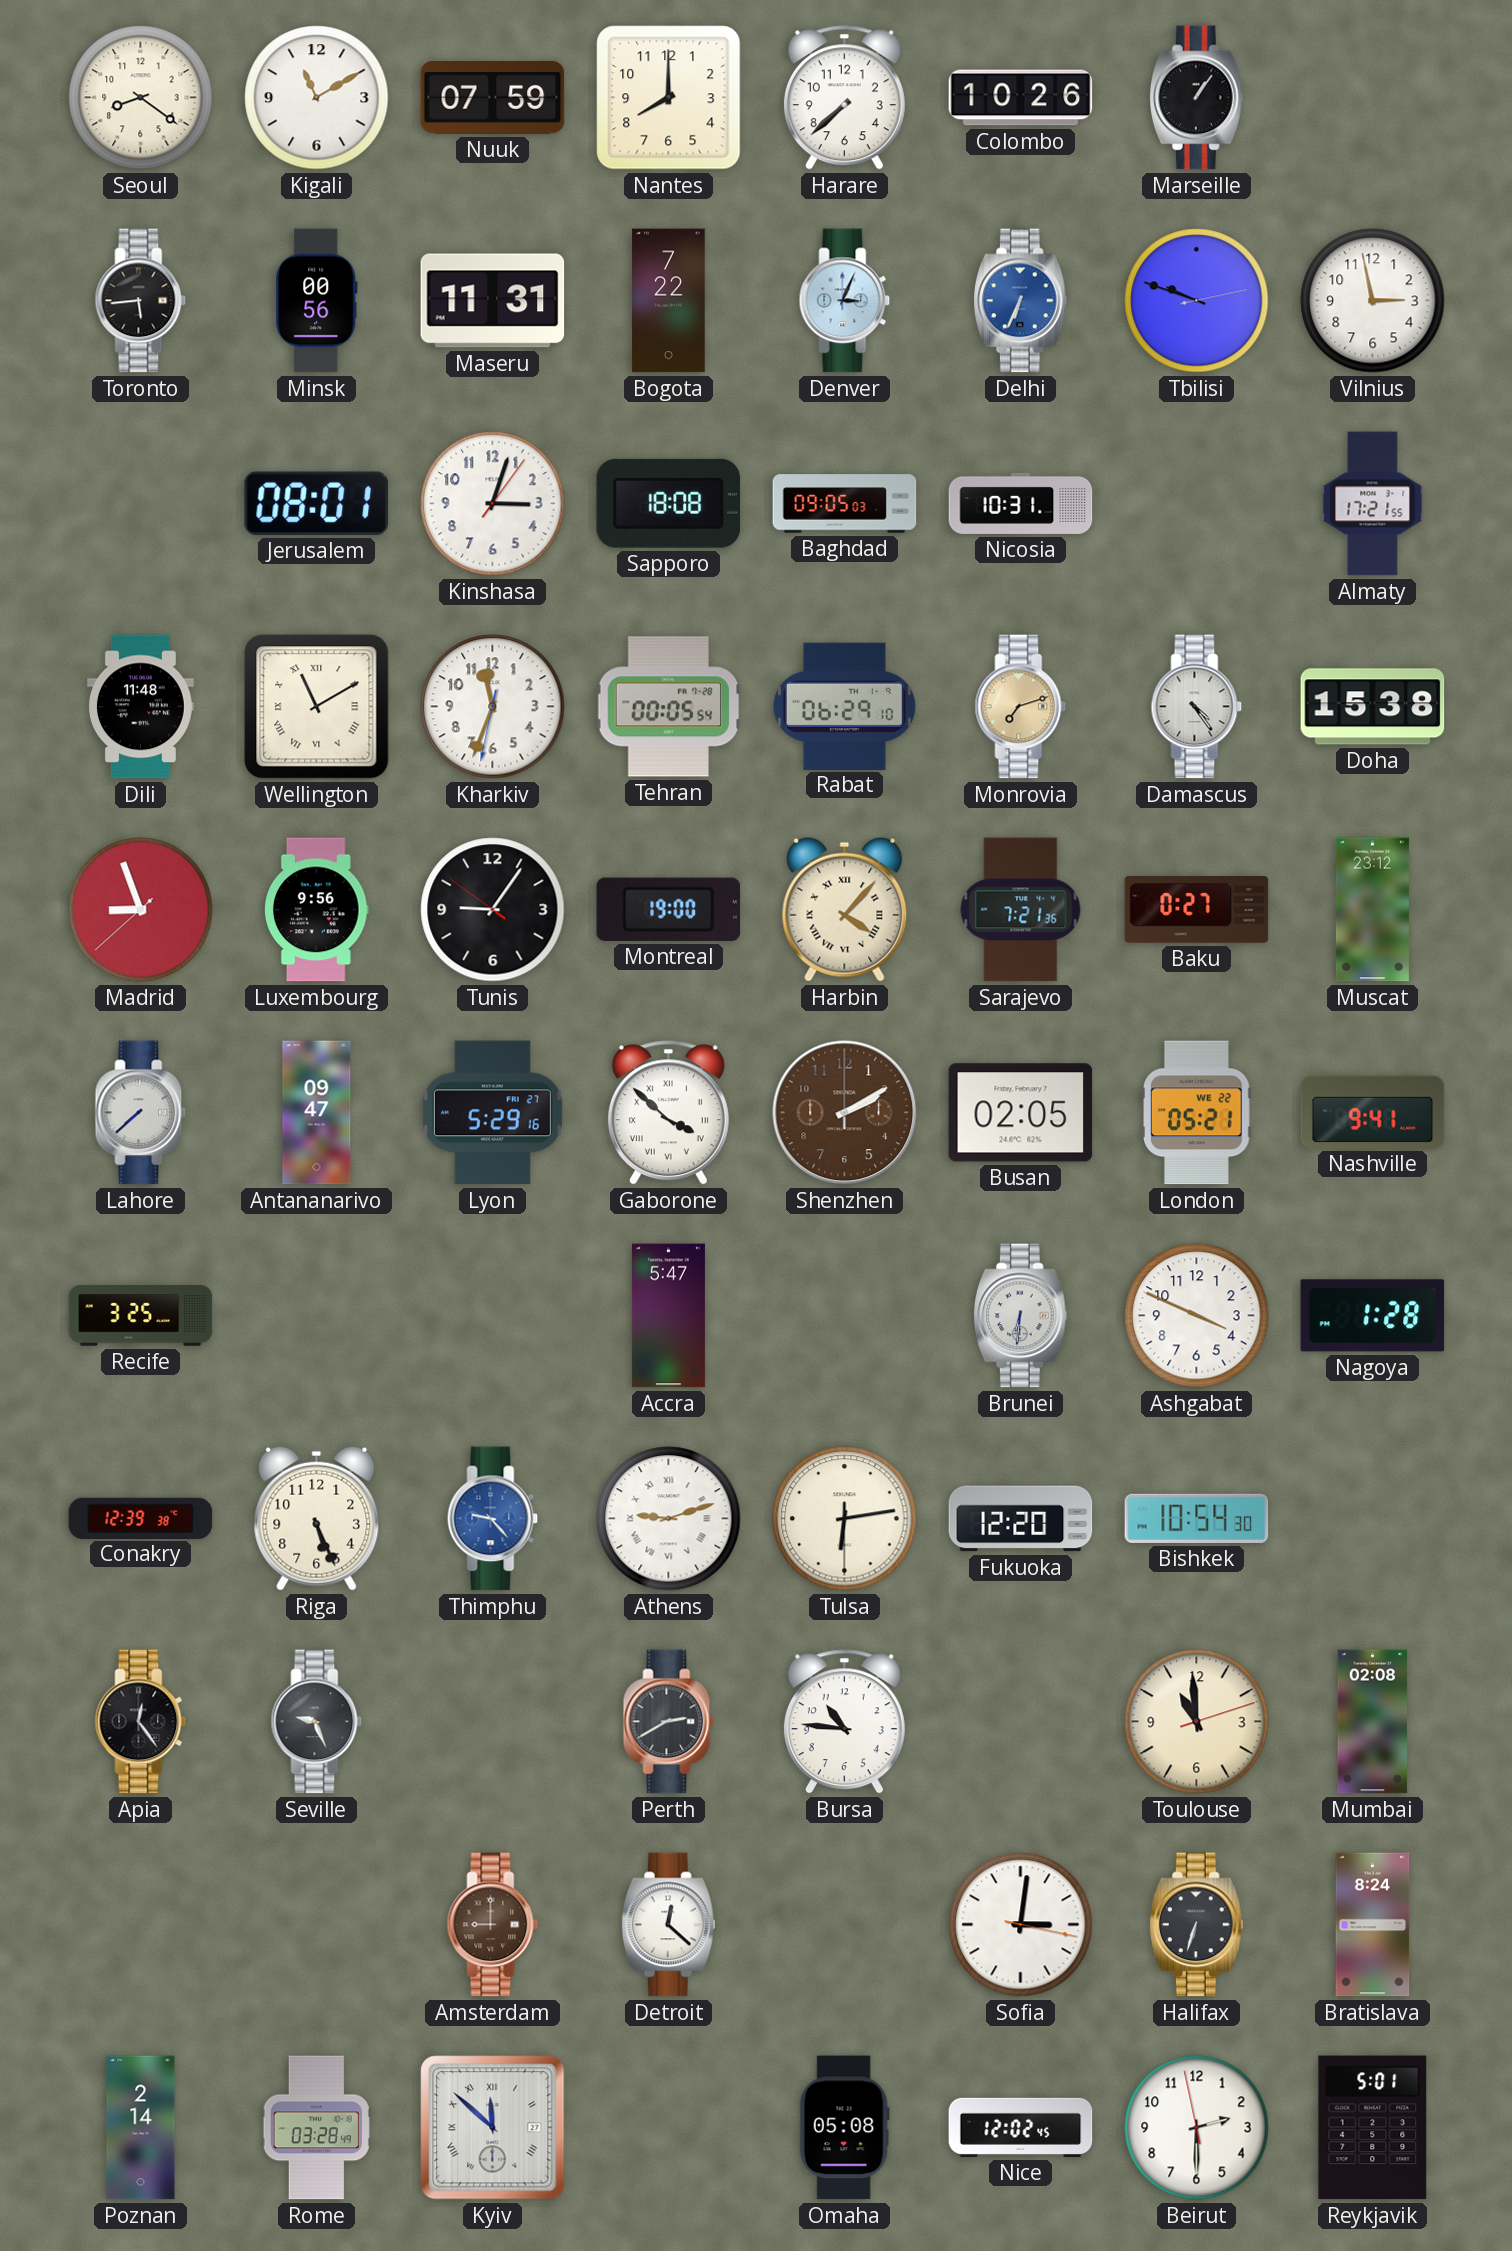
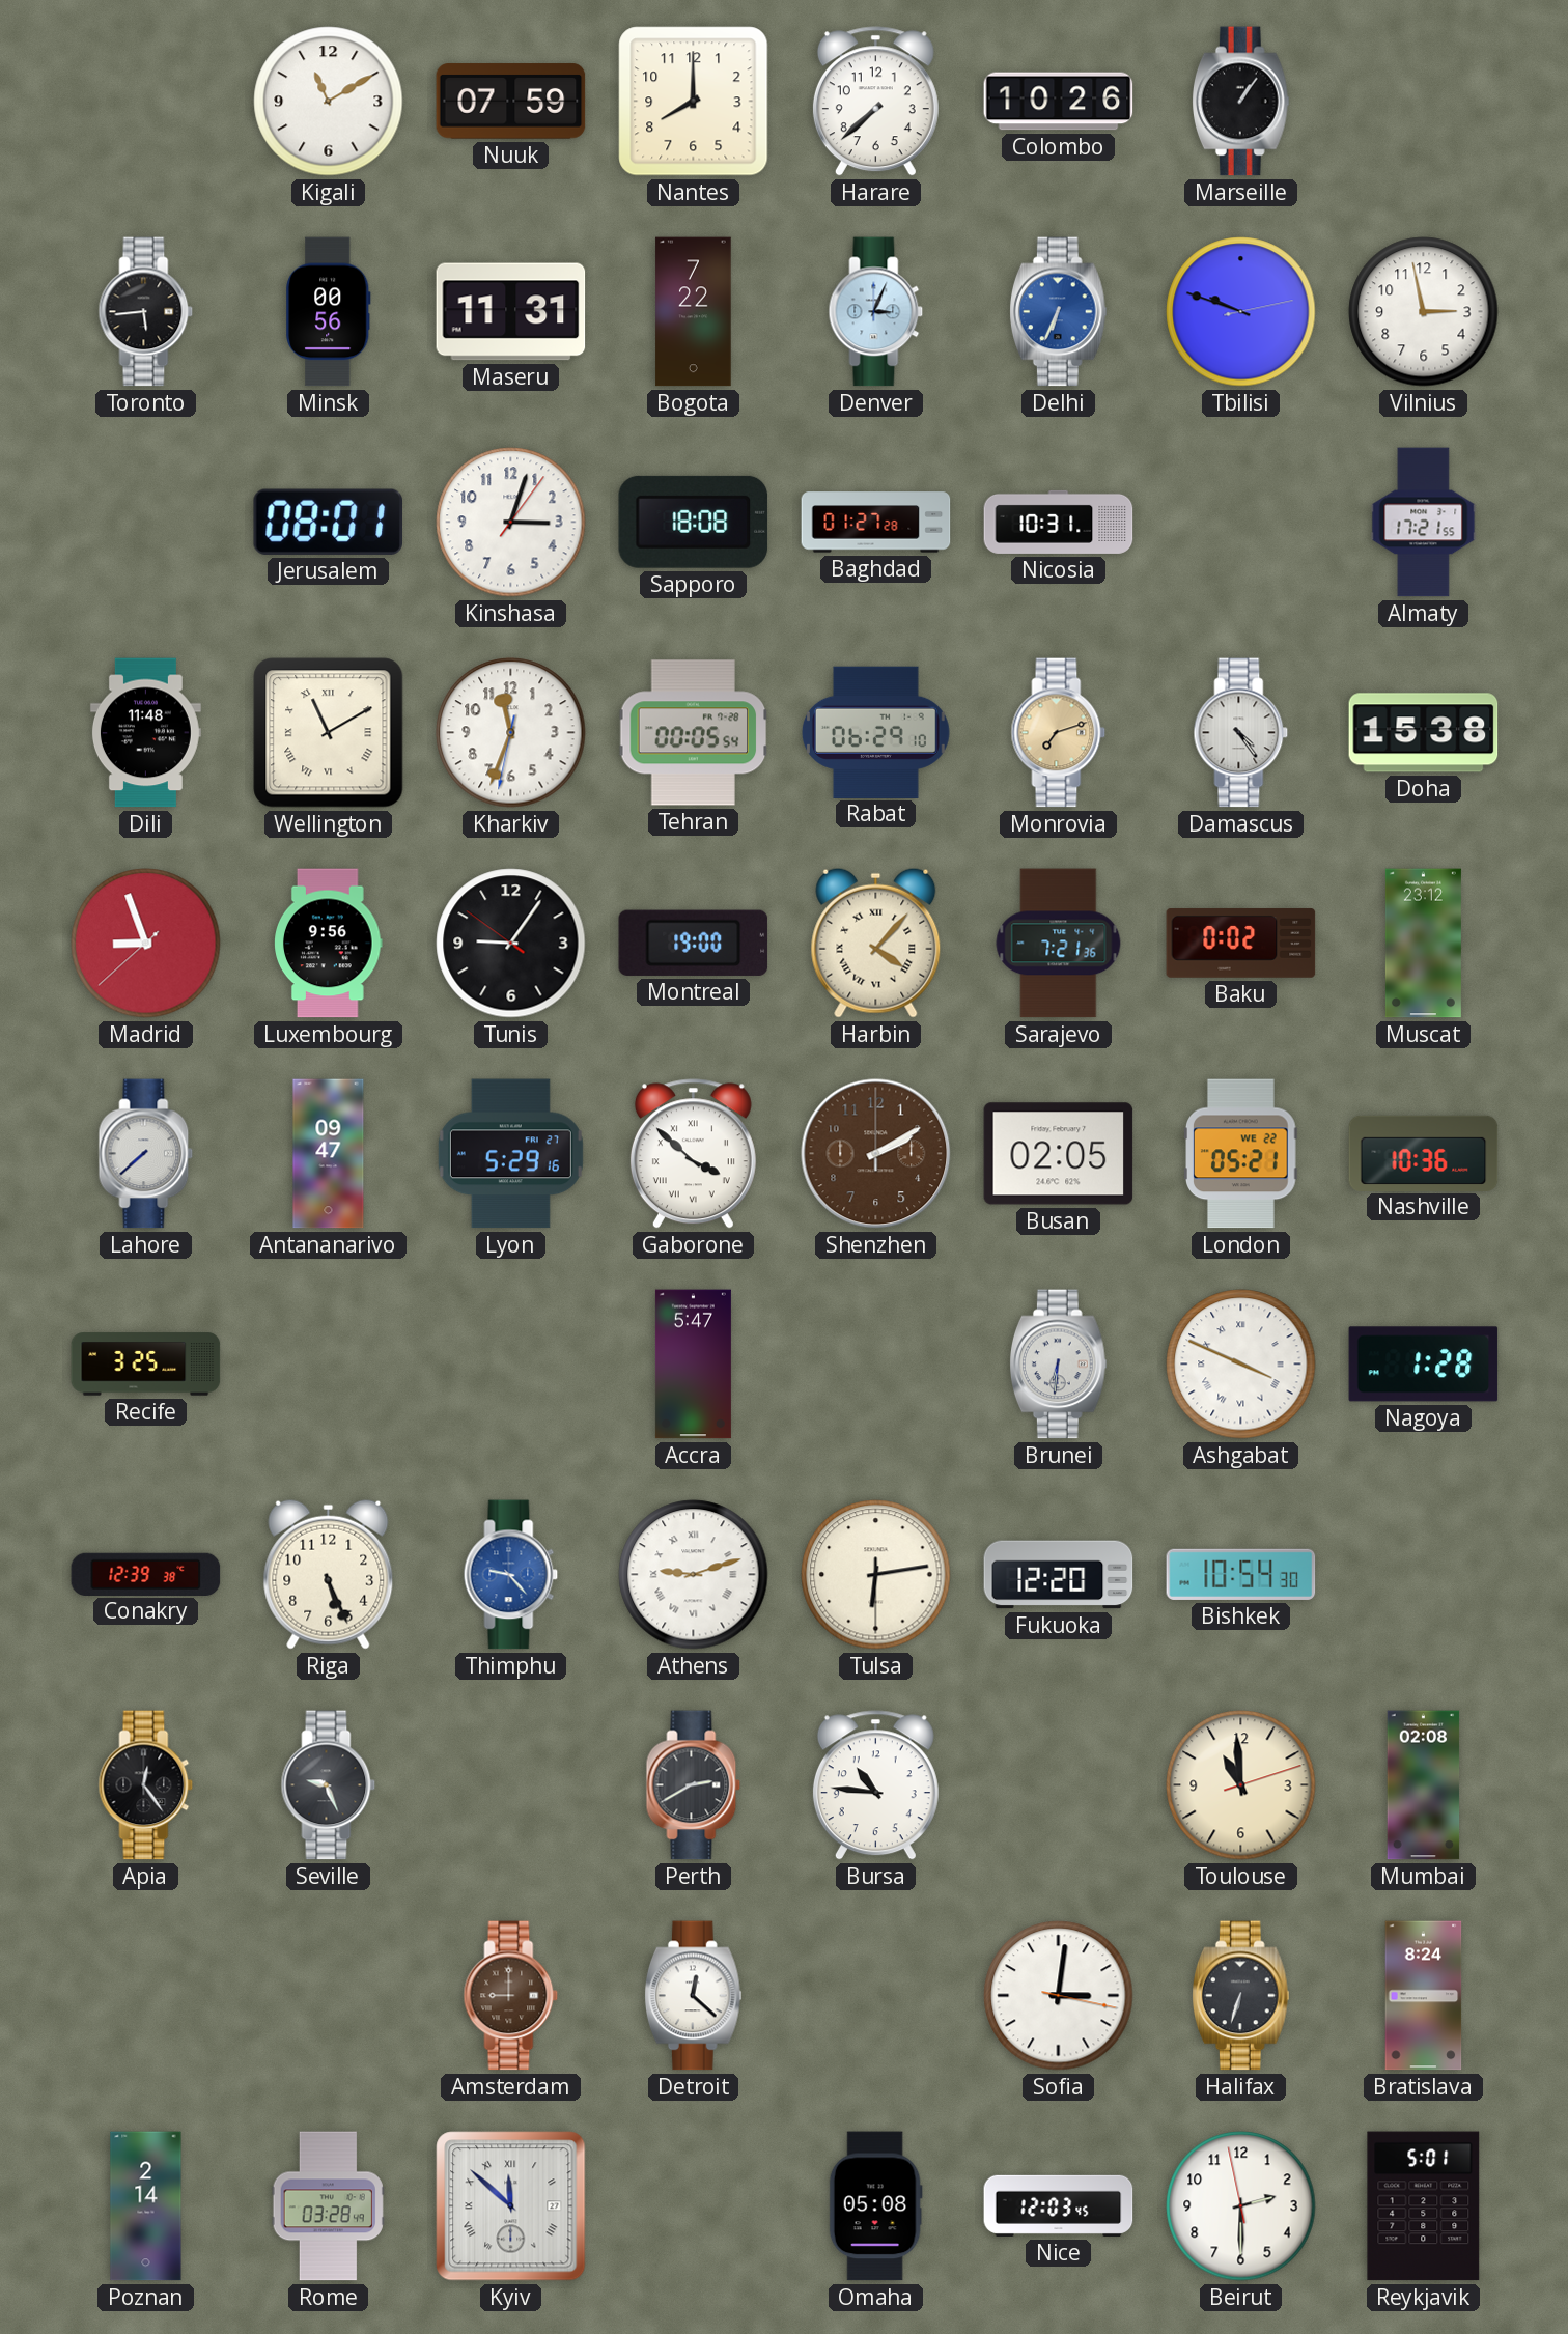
Seoul: 8:21 -> none (141, 98)
Baghdad: 09:05 -> 01:27 (876, 523)
Baku: 0:27 -> 0:02 (1241, 944)
Nashville: 9:41 -> 10:36 (1424, 1153)
Ashgabat numerals: Arabic -> Roman (1241, 1365)
Nice: 12:02 -> 12:03 (1059, 2205)
